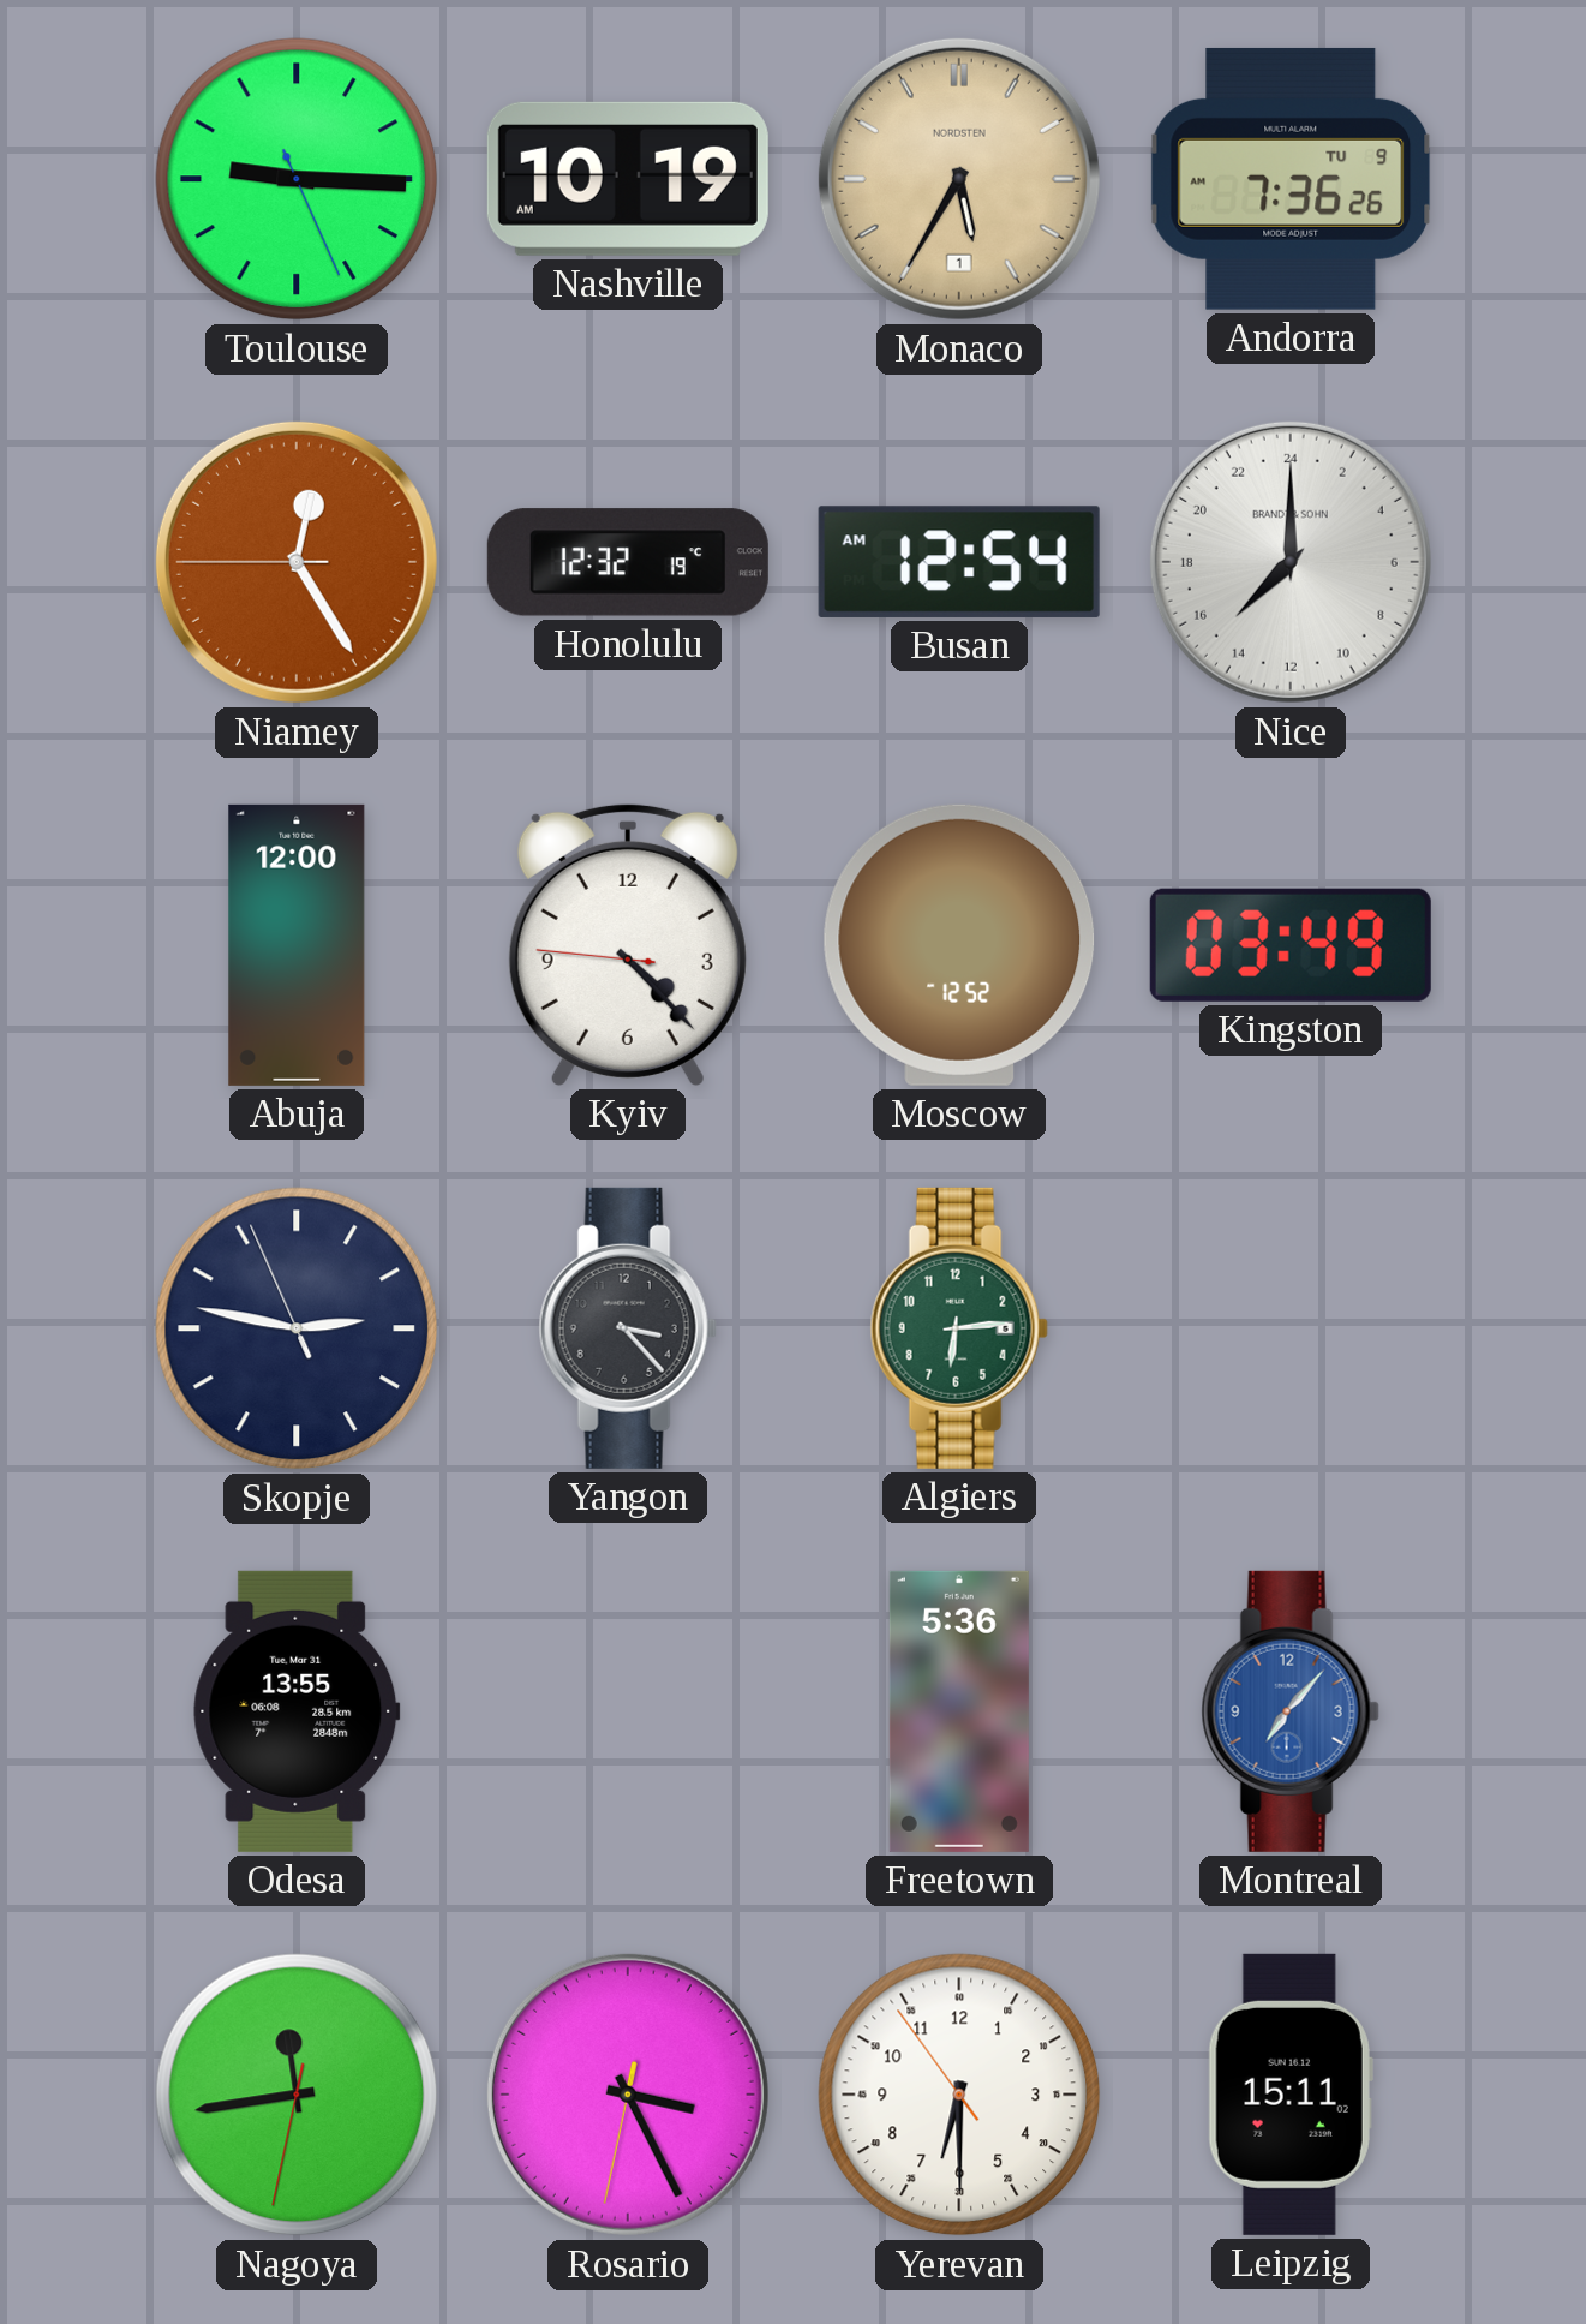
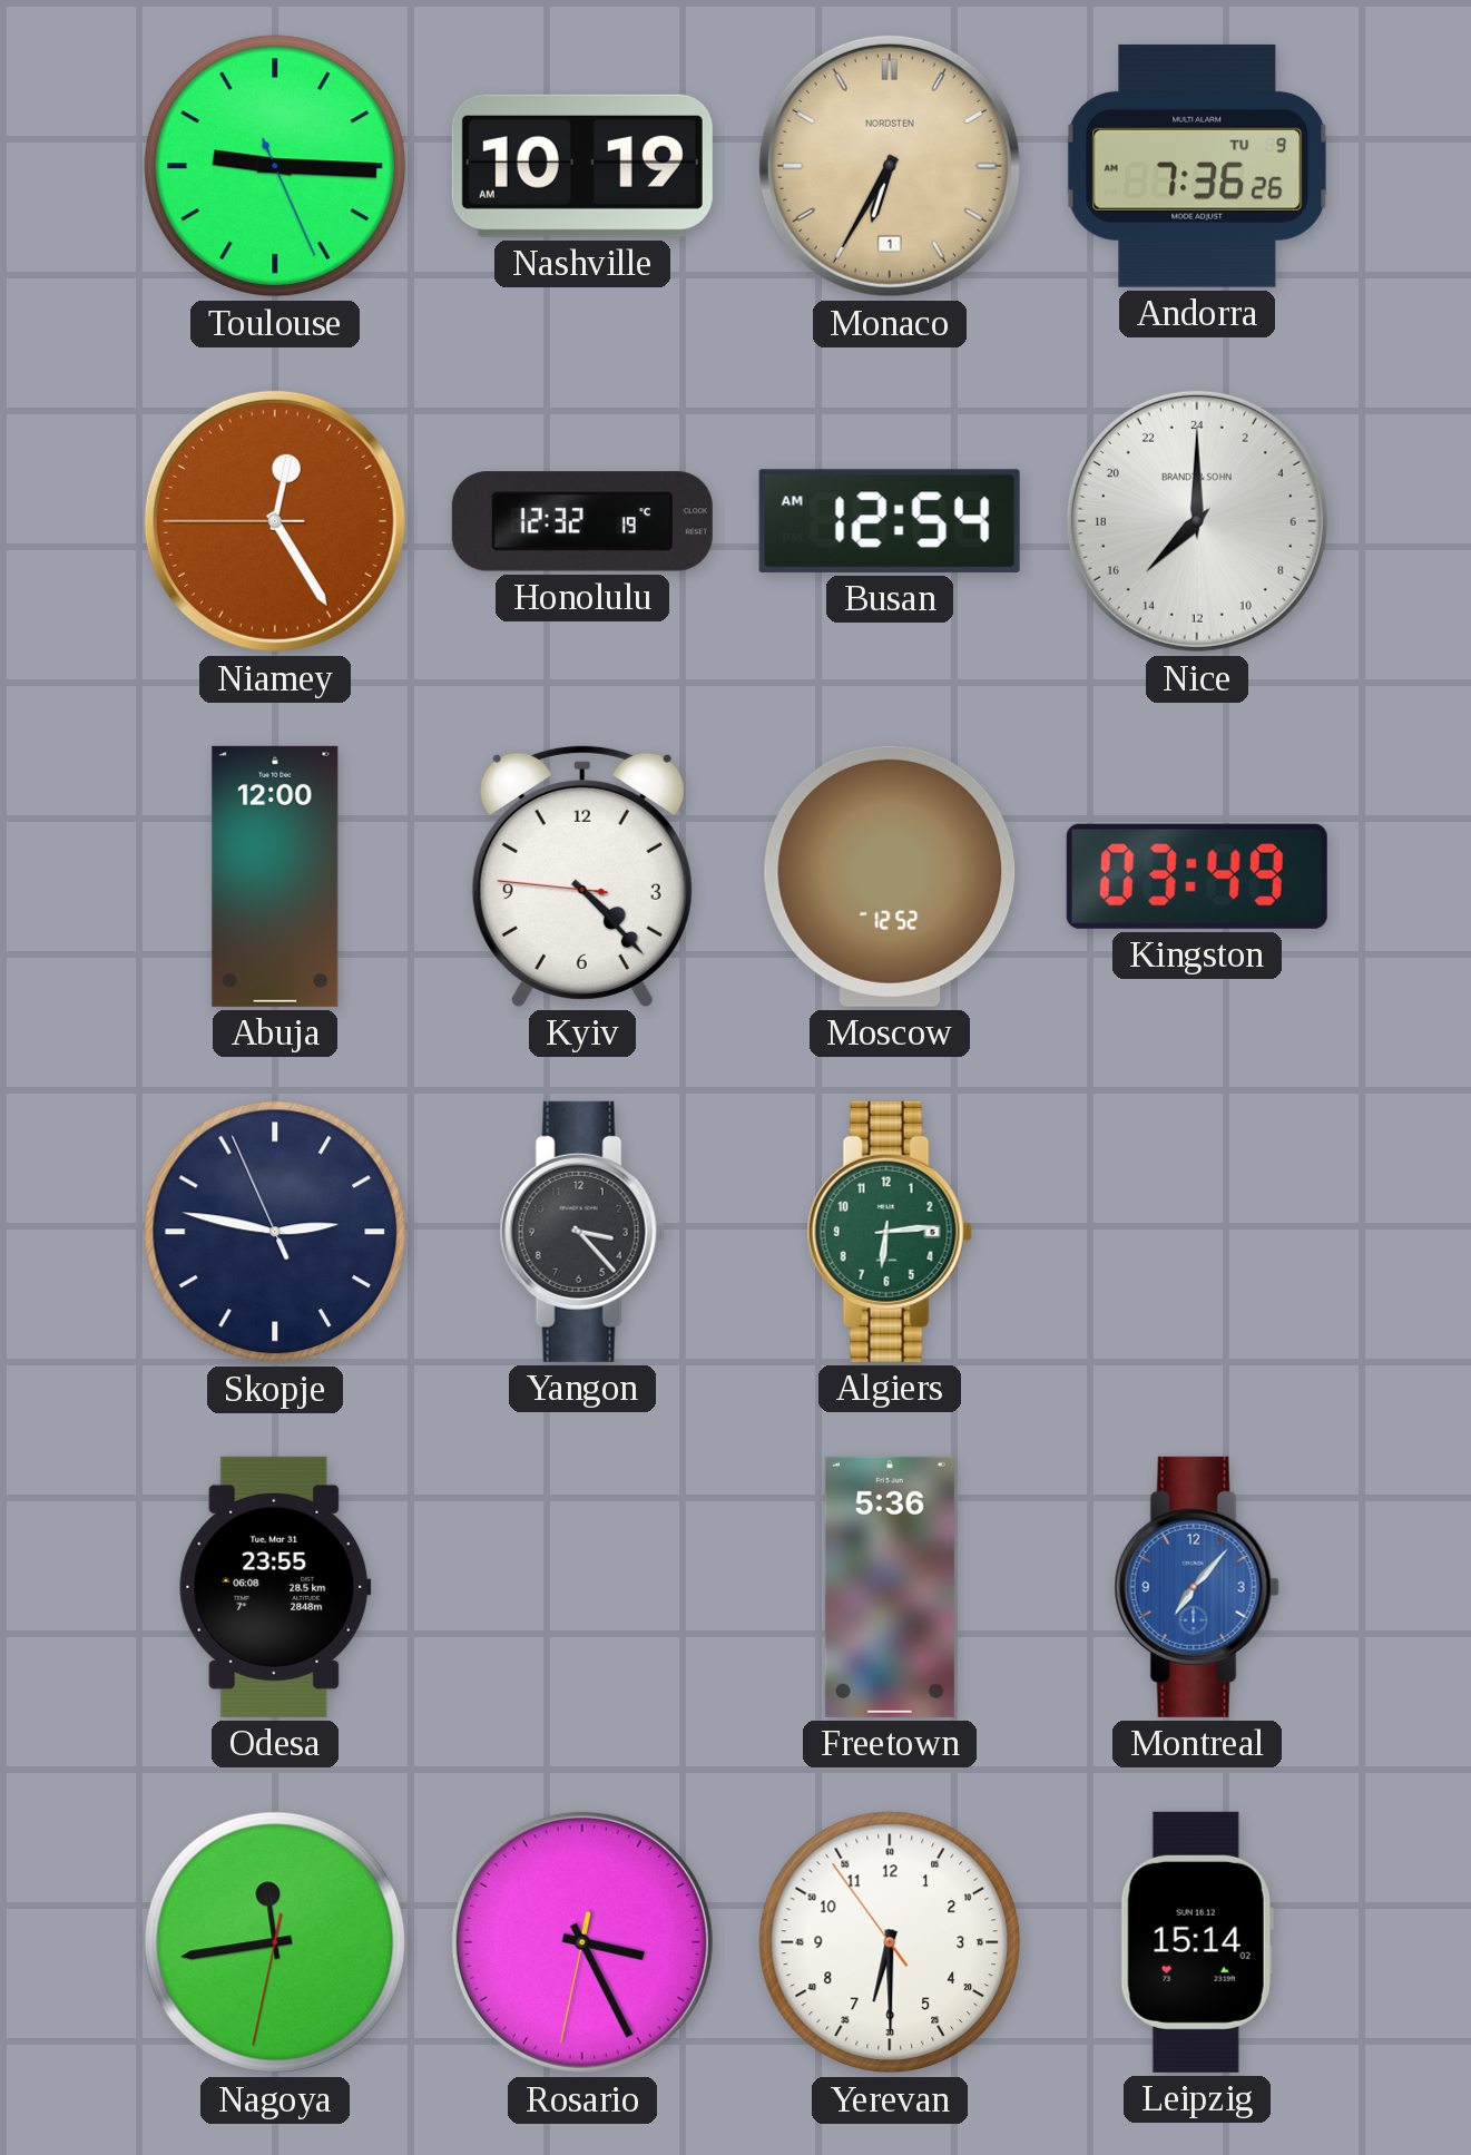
Monaco: 5:35 -> 6:35 (890, 166)
Odesa: 13:55 -> 23:55 (275, 1587)
Leipzig: 15:11 -> 15:14 (1197, 1942)
